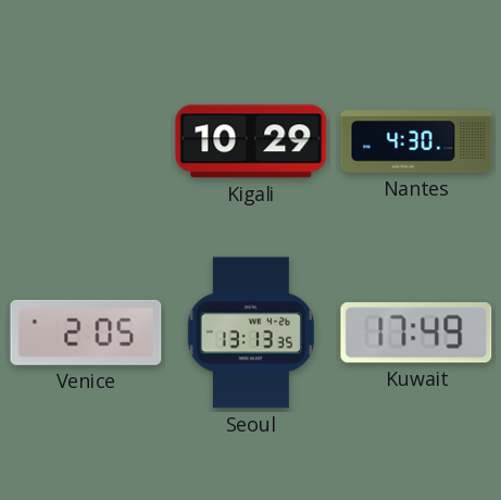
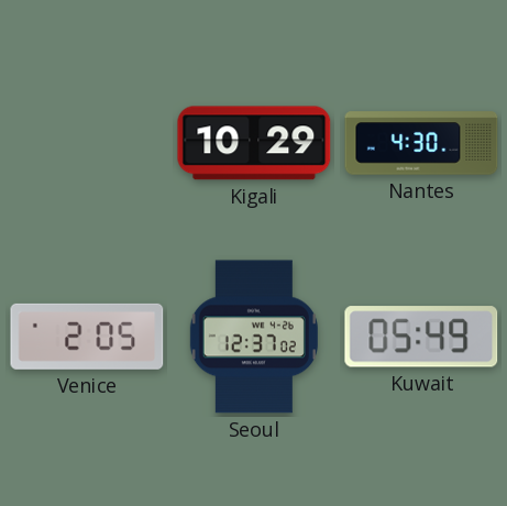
Seoul: 13:13 -> 12:37 (254, 337)
Kuwait: 17:49 -> 05:49 (421, 337)
